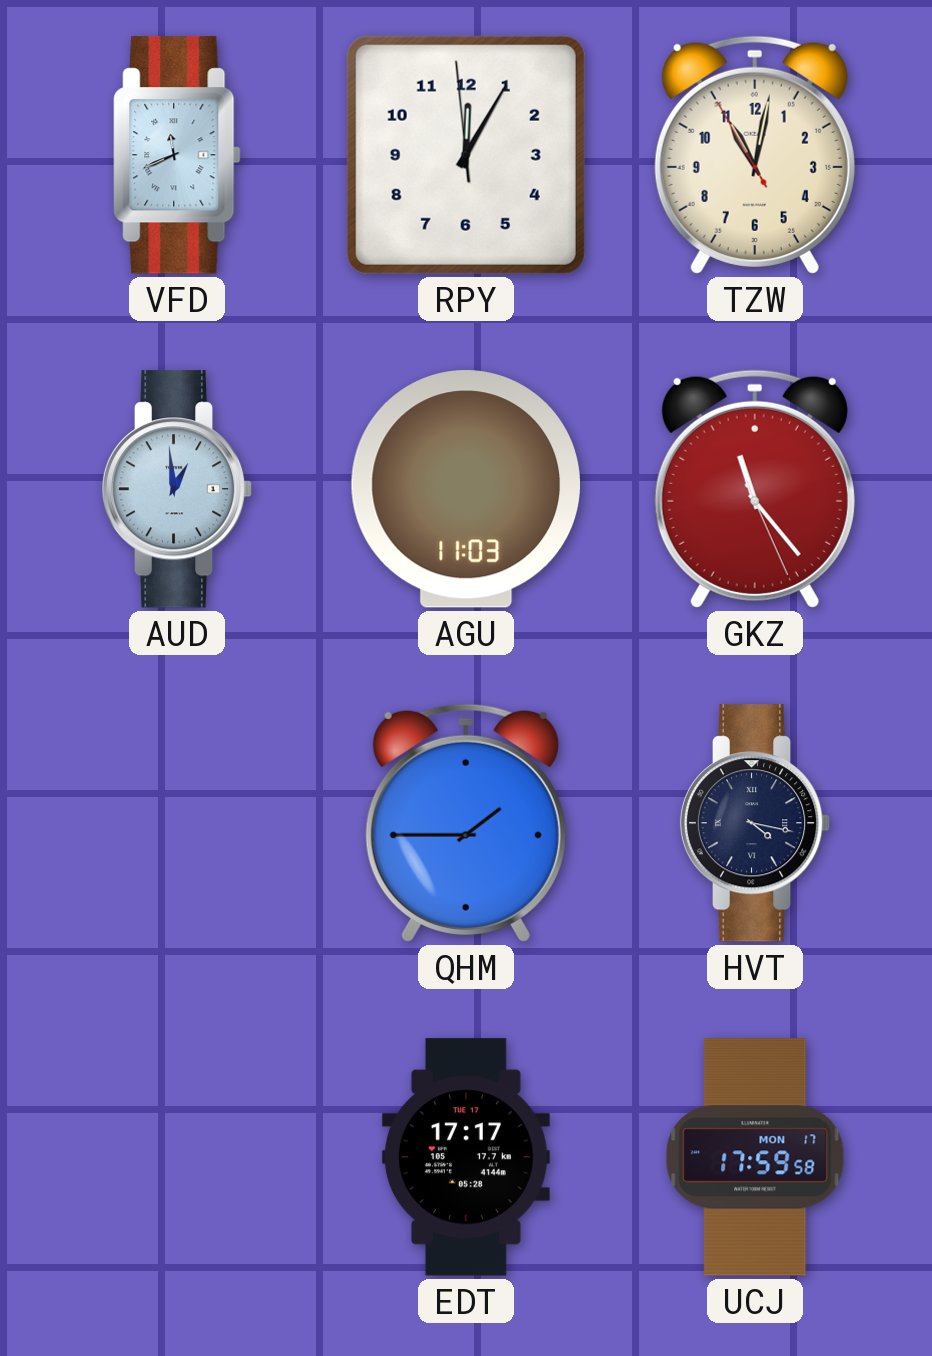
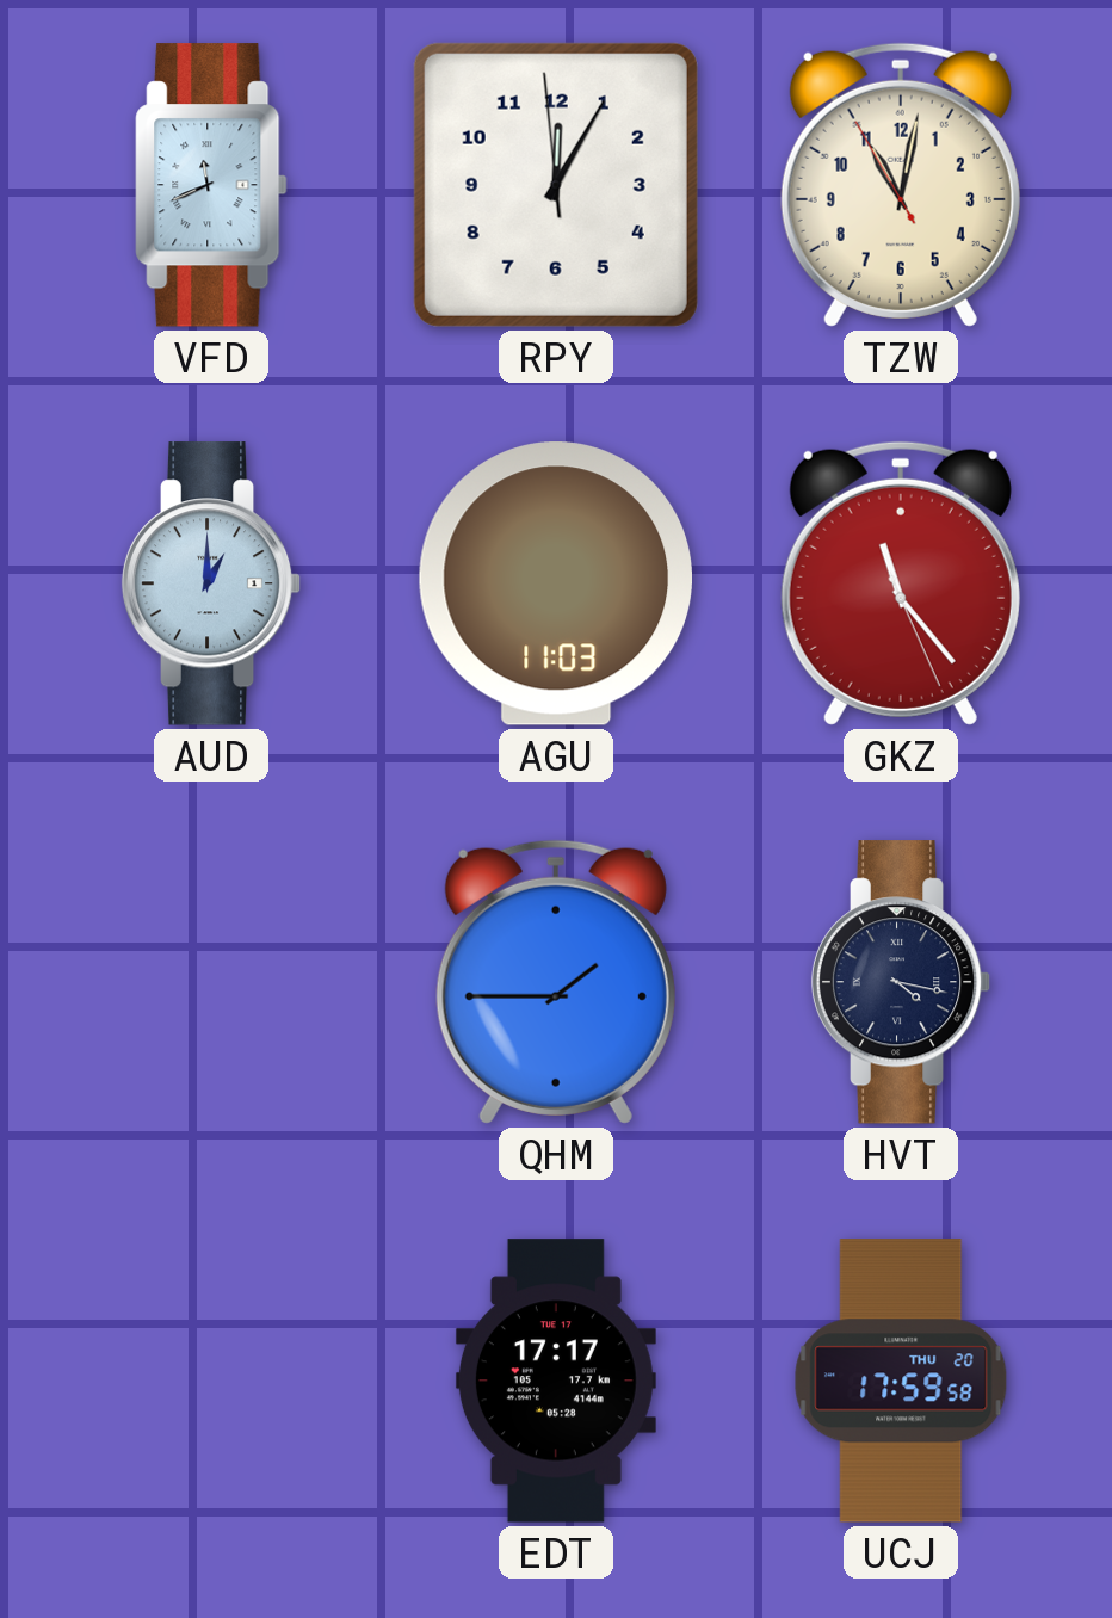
AUD: 12:59 -> 1:00 (211, 583)
UCJ date: MON 17 -> THU 20 (901, 1381)
